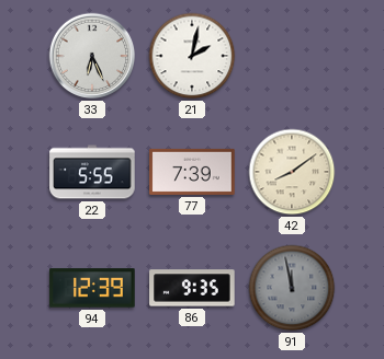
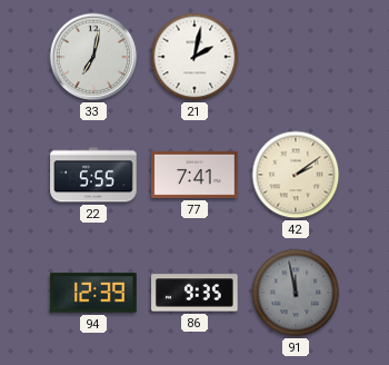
33: 6:26 -> 7:02 (93, 57)
77: 7:39 -> 7:41 (194, 175)
42: 8:09 -> 2:09 (296, 175)
